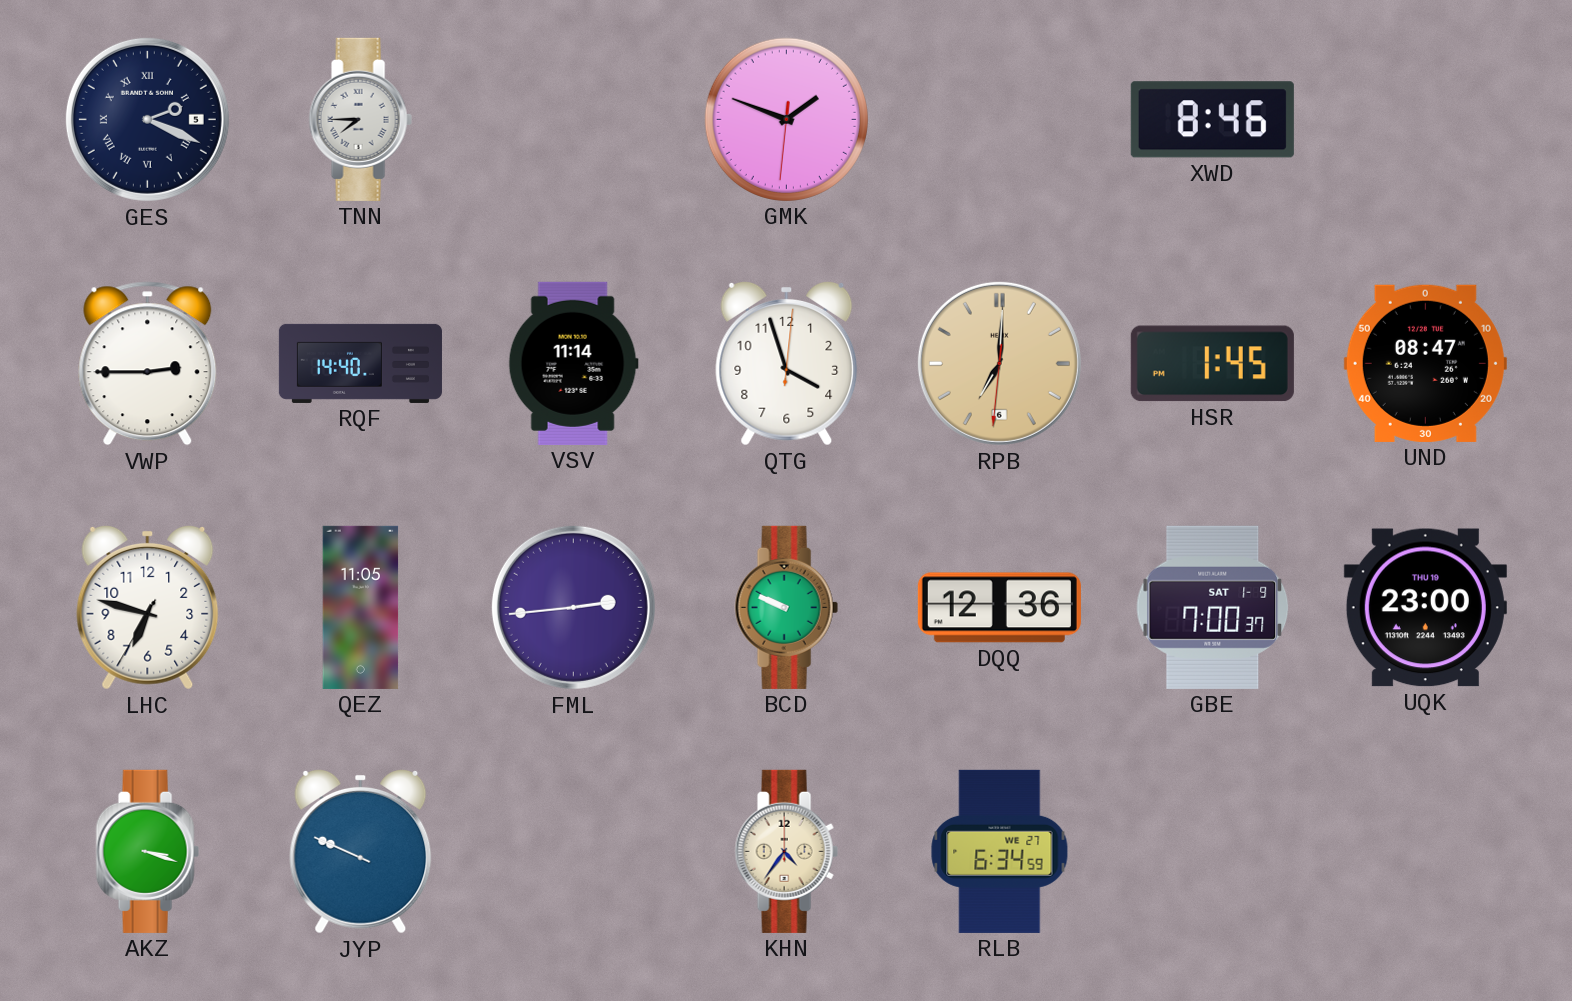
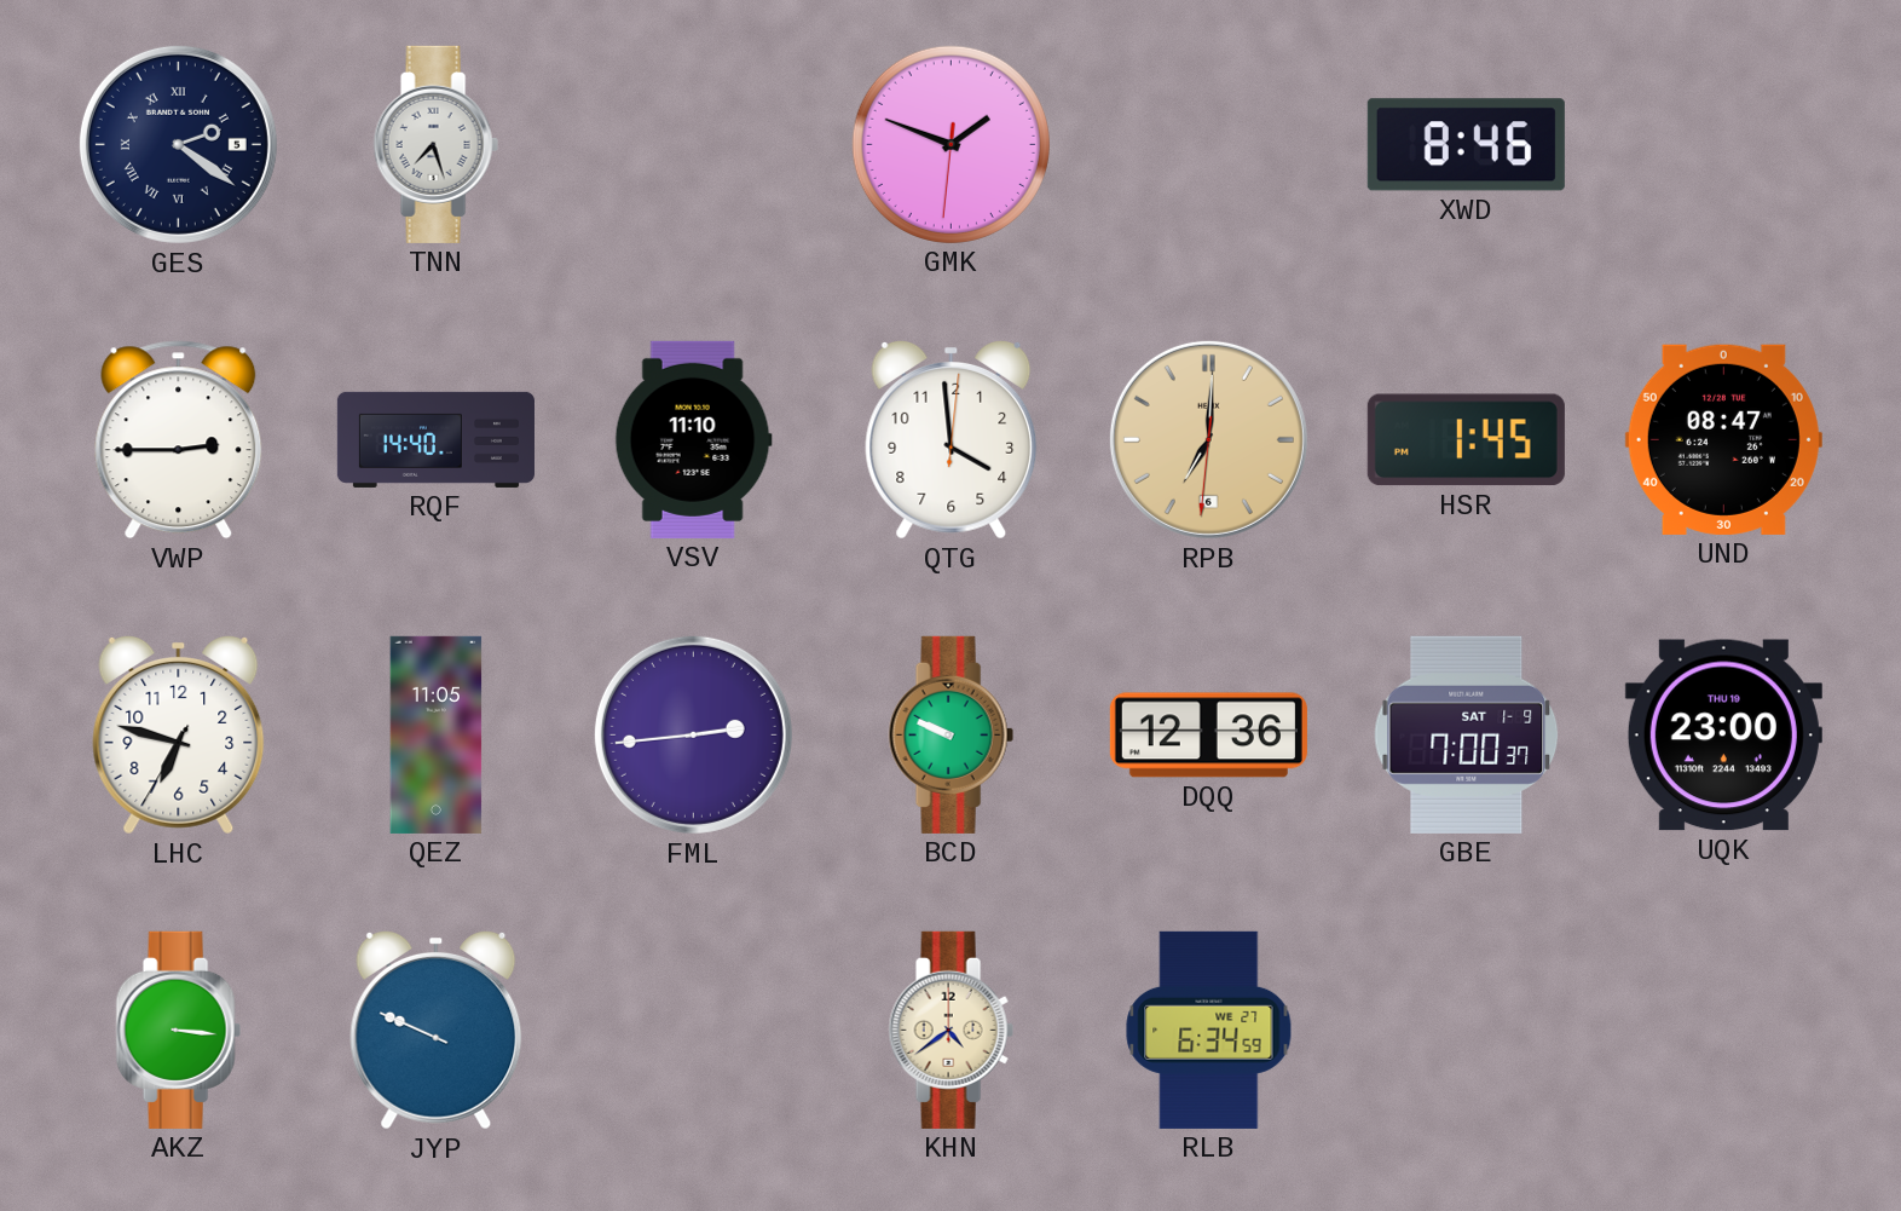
GES: 2:19 -> 2:21 (178, 144)
TNN: 7:45 -> 7:27 (435, 144)
VSV: 11:14 -> 11:10 (693, 439)
QTG: 3:57 -> 3:59 (952, 439)
AKZ: 3:18 -> 3:16 (178, 1030)
KHN: 4:36 -> 4:39 (951, 1030)
